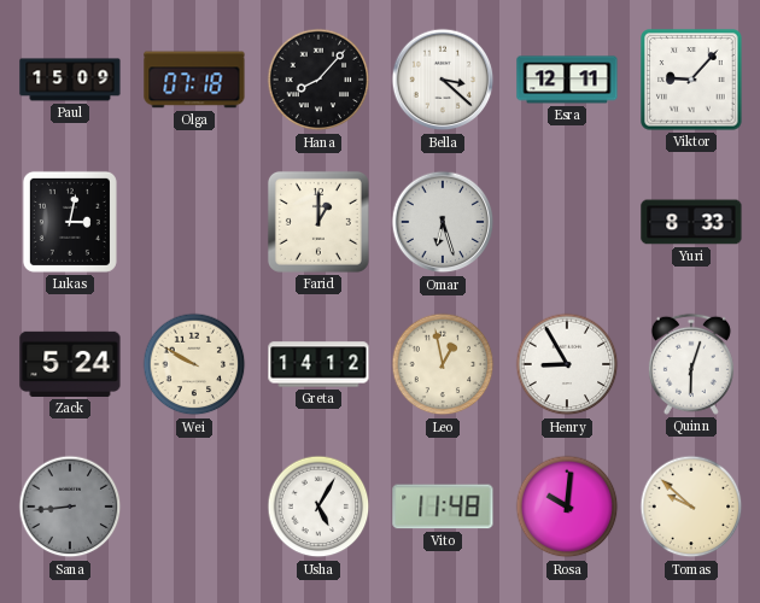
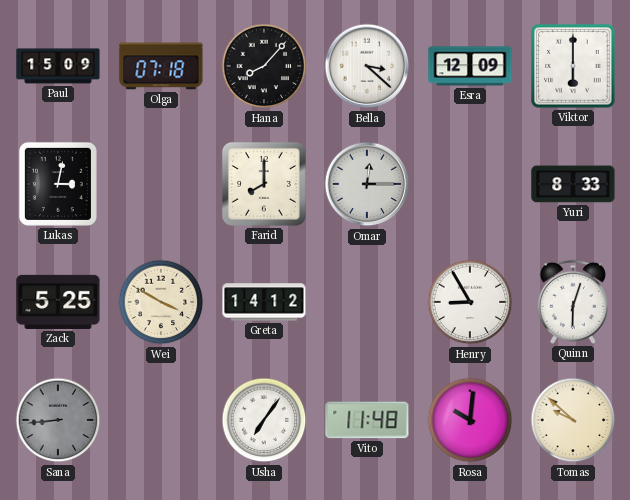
Esra: 12:11 -> 12:09 (470, 66)
Viktor: 9:07 -> 6:00 (573, 66)
Farid: 1:00 -> 8:00 (264, 184)
Omar: 6:27 -> 12:15 (367, 184)
Zack: 5:24 -> 5:25 (58, 302)
Wei: 9:50 -> 3:50 (161, 302)
Leo: 12:58 -> none (443, 364)
Usha: 5:05 -> 7:06 (264, 420)
